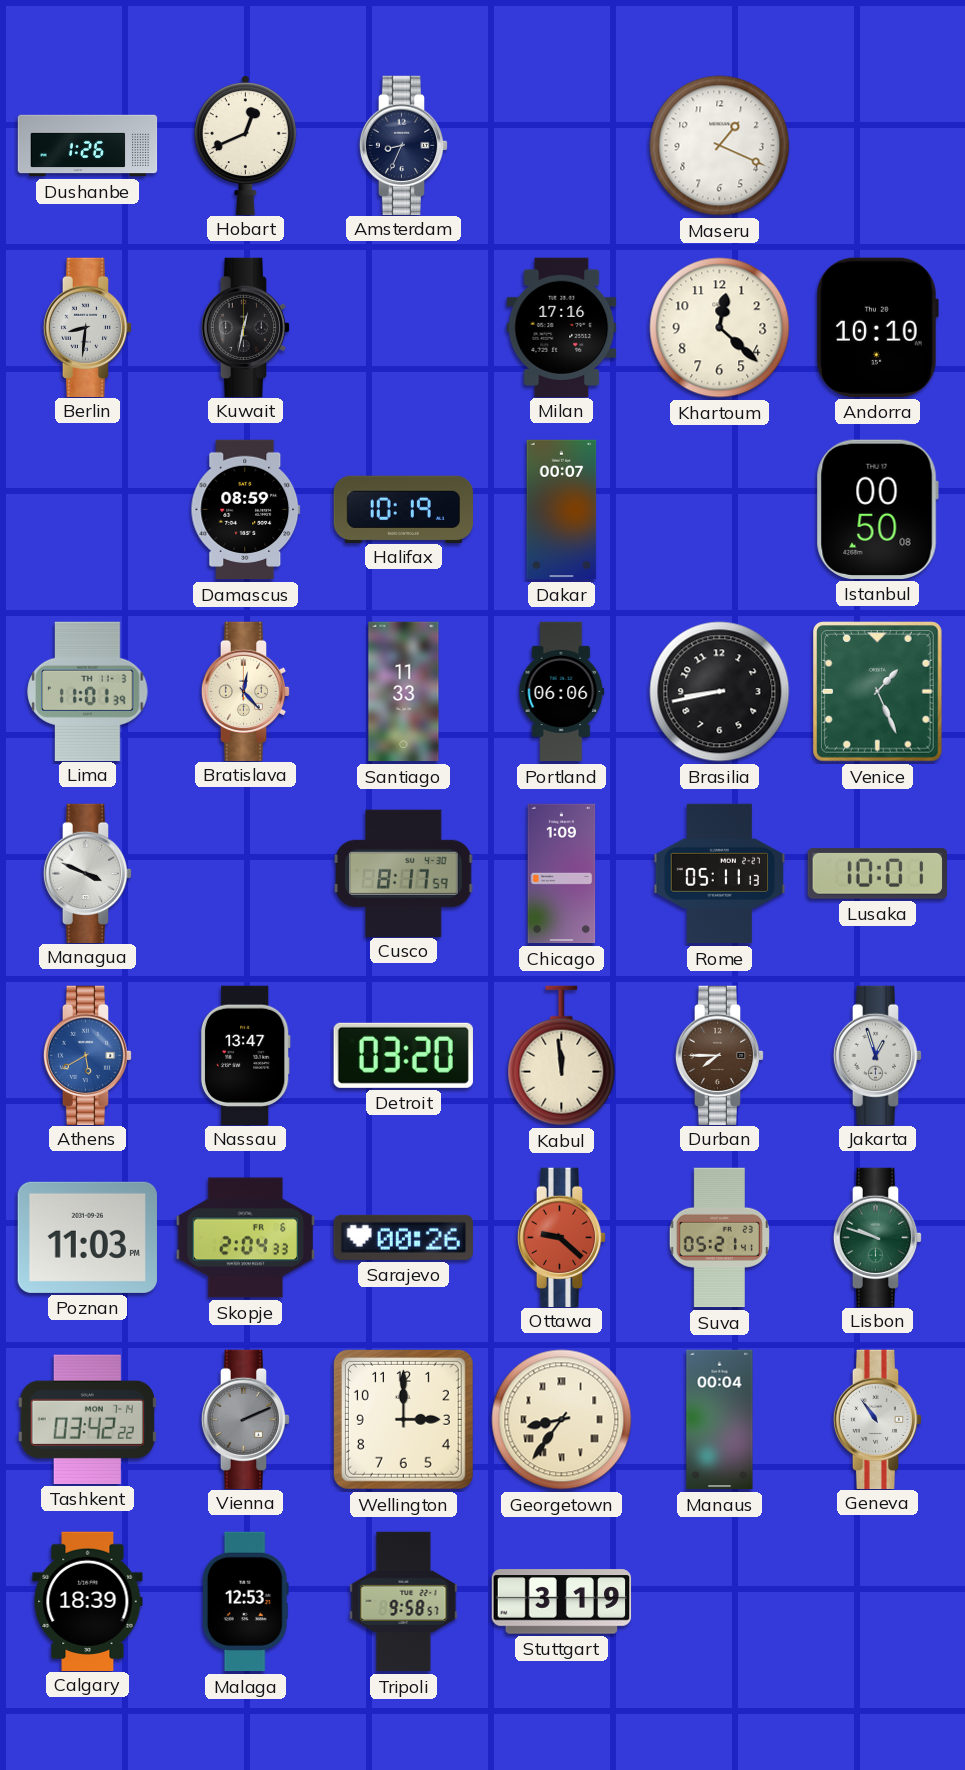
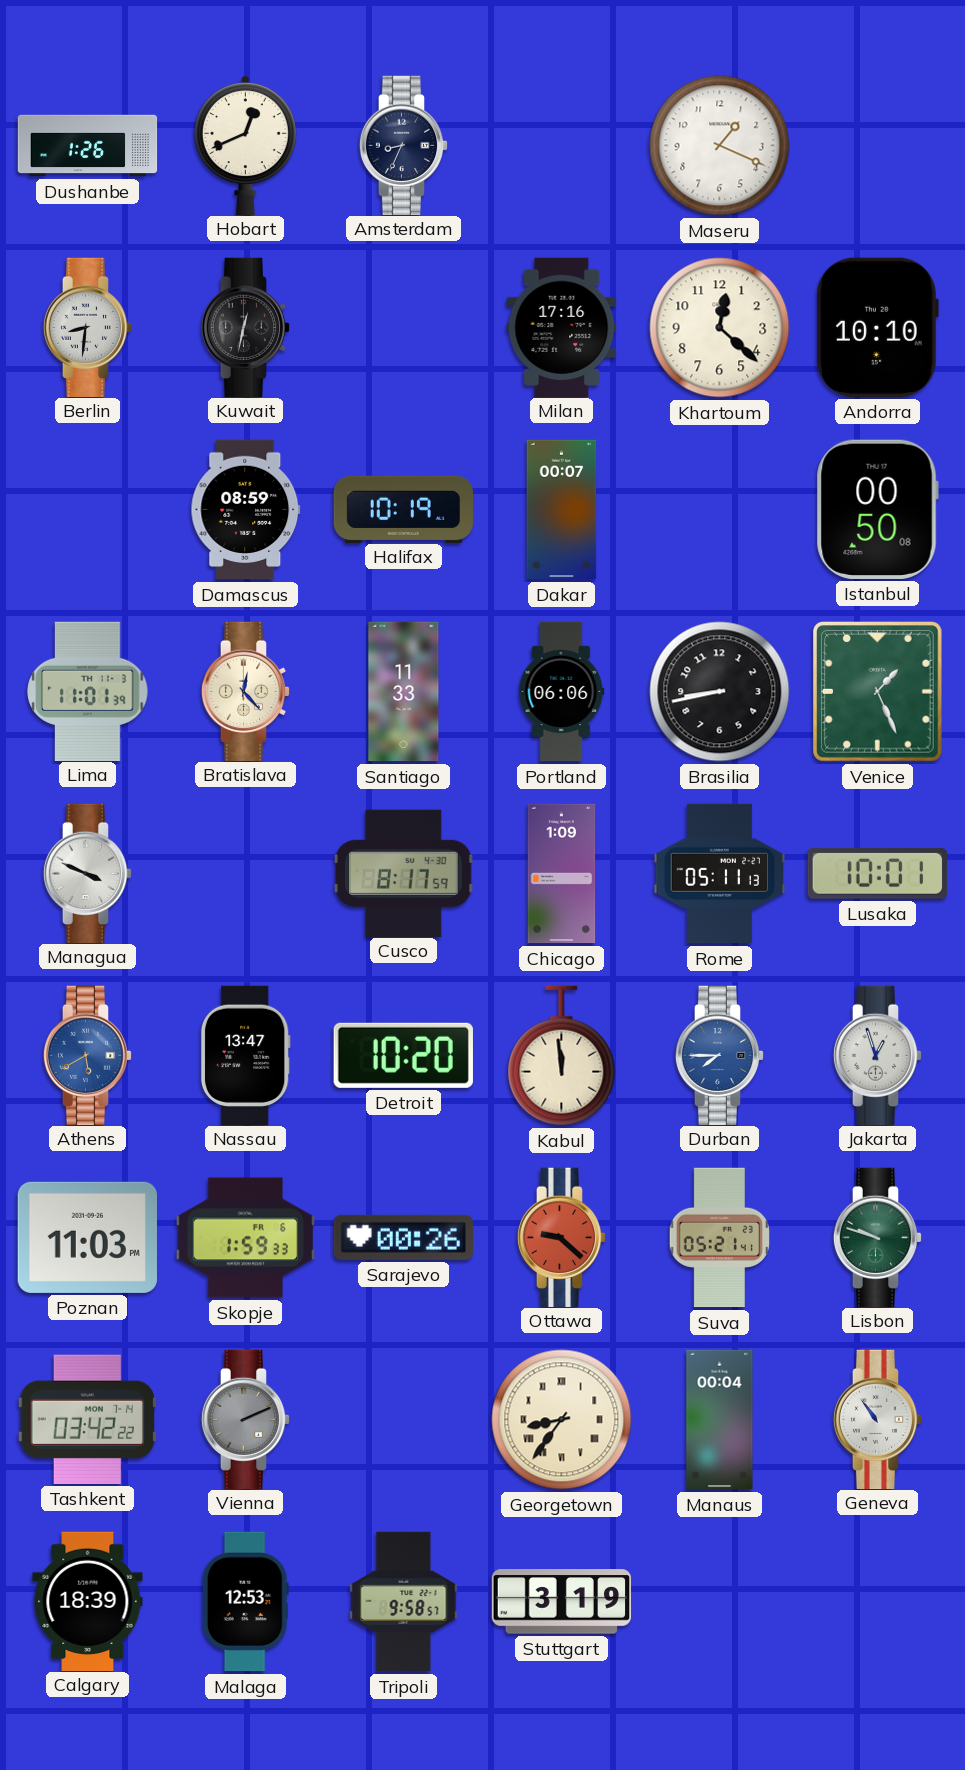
Detroit: 03:20 -> 10:20 (403, 1055)
Durban dial: brown -> blue (720, 1055)
Skopje: 2:04 -> 1:59 (245, 1238)
Wellington: 3:00 -> none (403, 1419)
